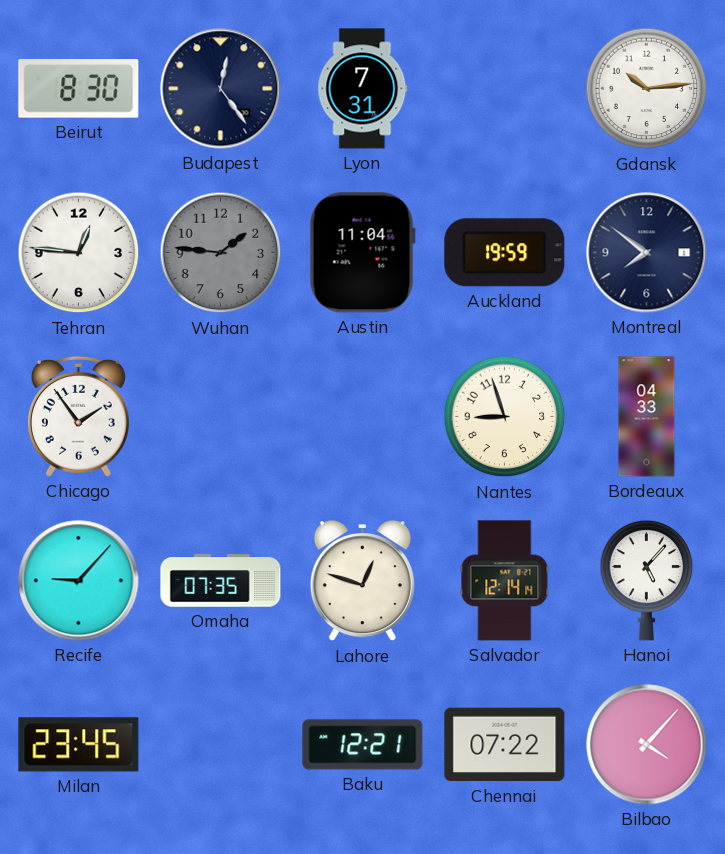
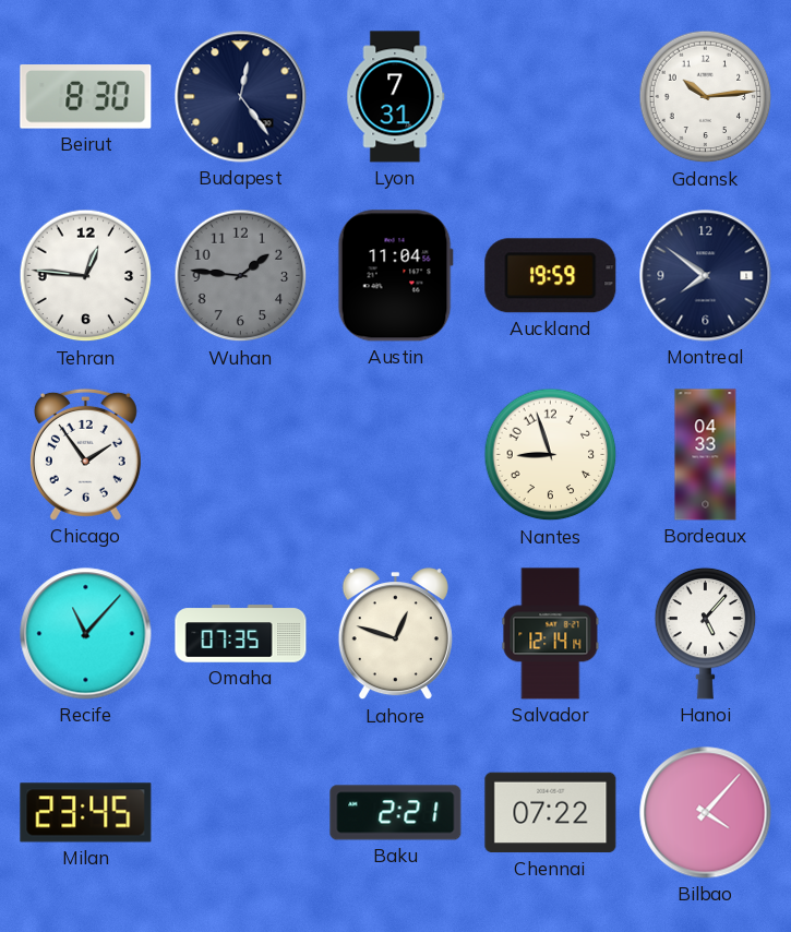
Recife: 9:07 -> 11:07 (86, 634)
Baku: 12:21 -> 2:21 (396, 813)
